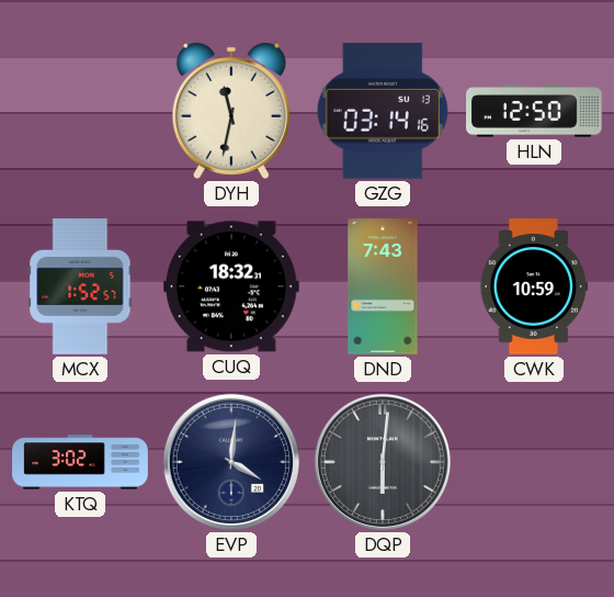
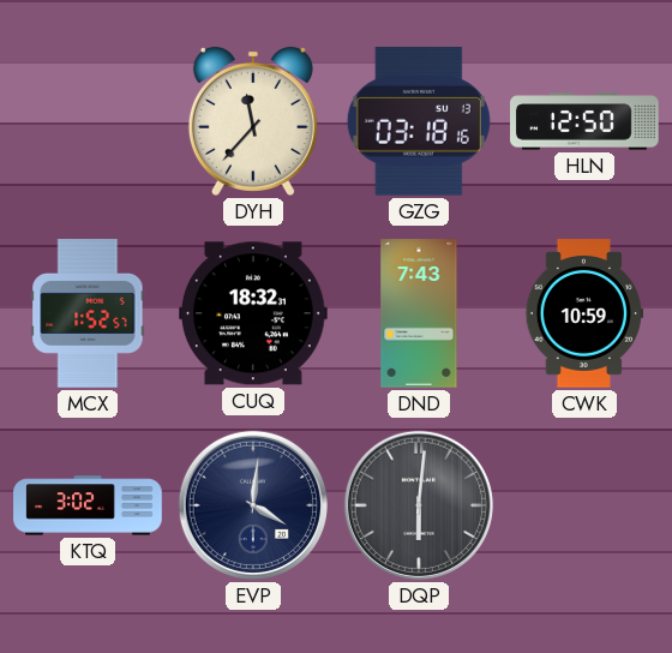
DYH: 11:32 -> 11:37 (253, 121)
GZG: 03:14 -> 03:18 (419, 121)
